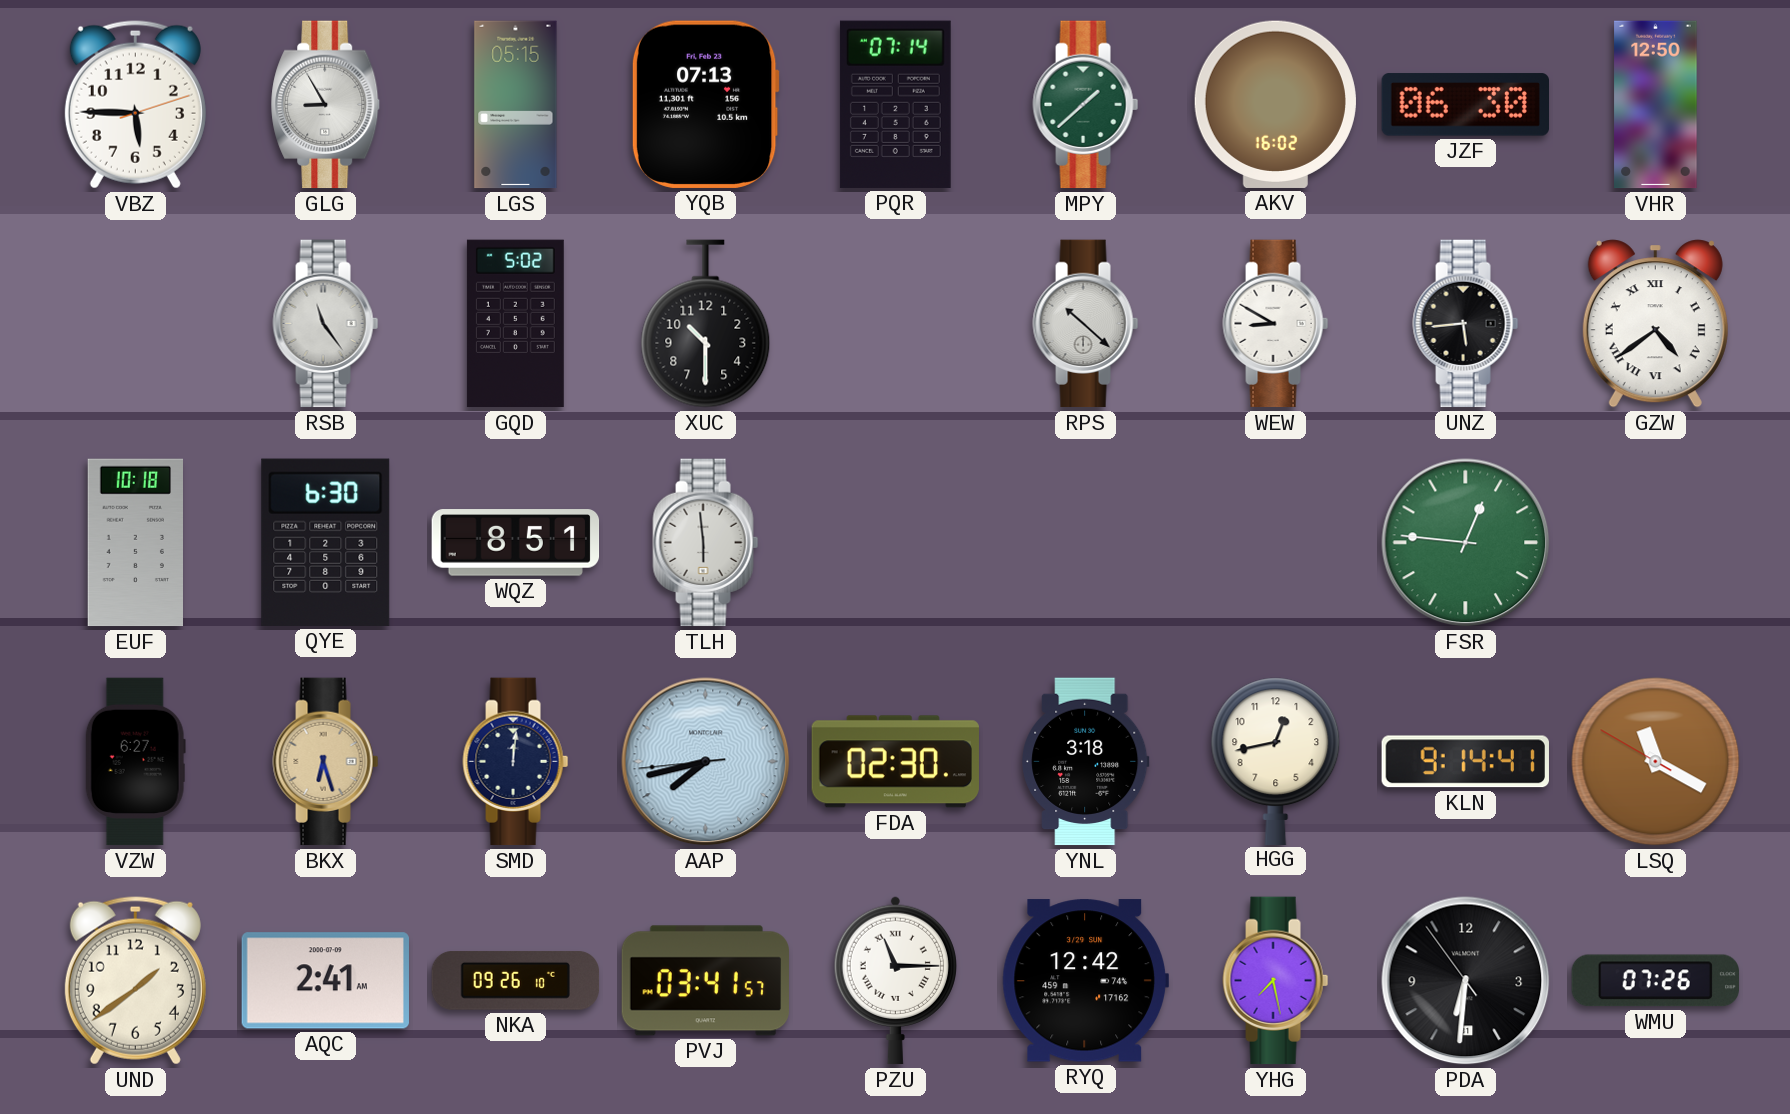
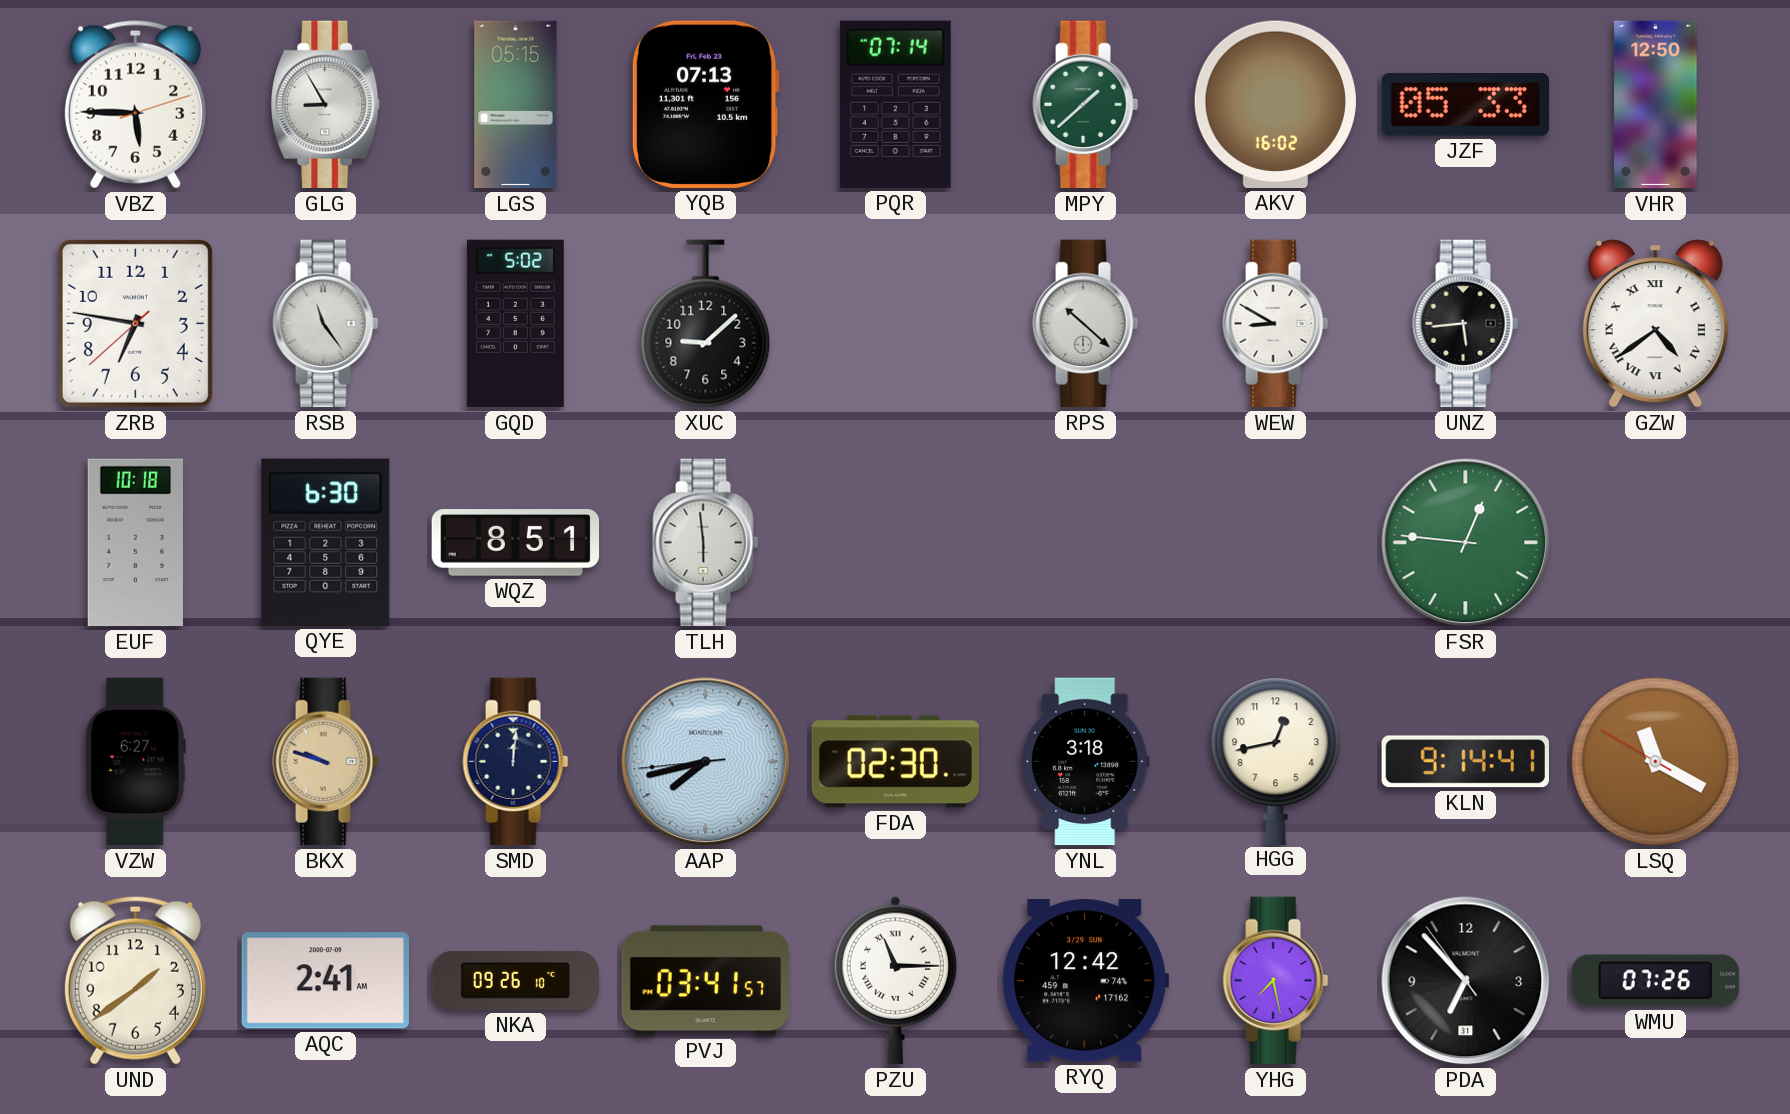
JZF: 06:30 -> 05:33 (1465, 105)
ZRB: none -> 6:46 (135, 323)
XUC: 10:30 -> 9:08 (706, 324)
BKX: 6:27 -> 9:48 (326, 762)
PDA: 6:30 -> 6:52 (1466, 981)
